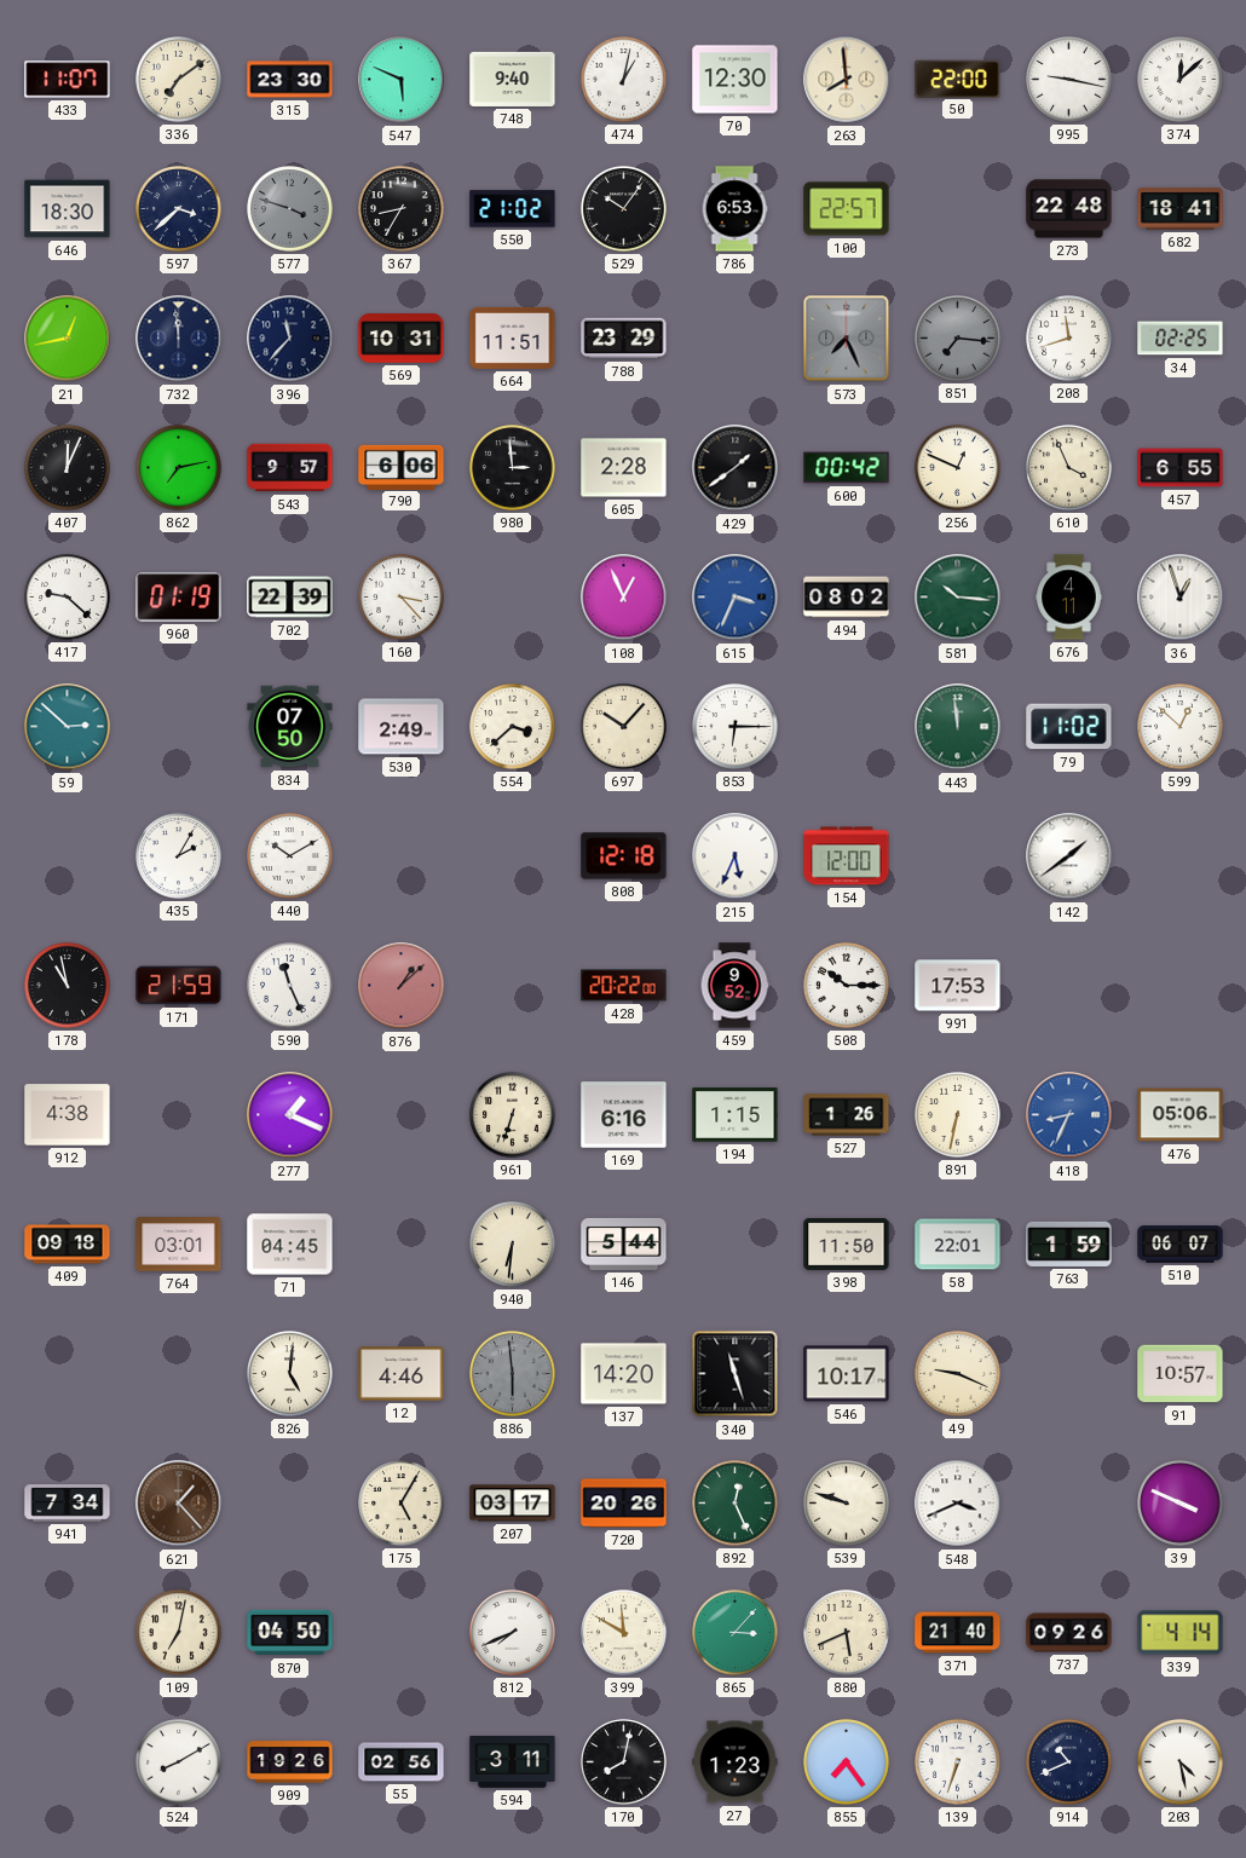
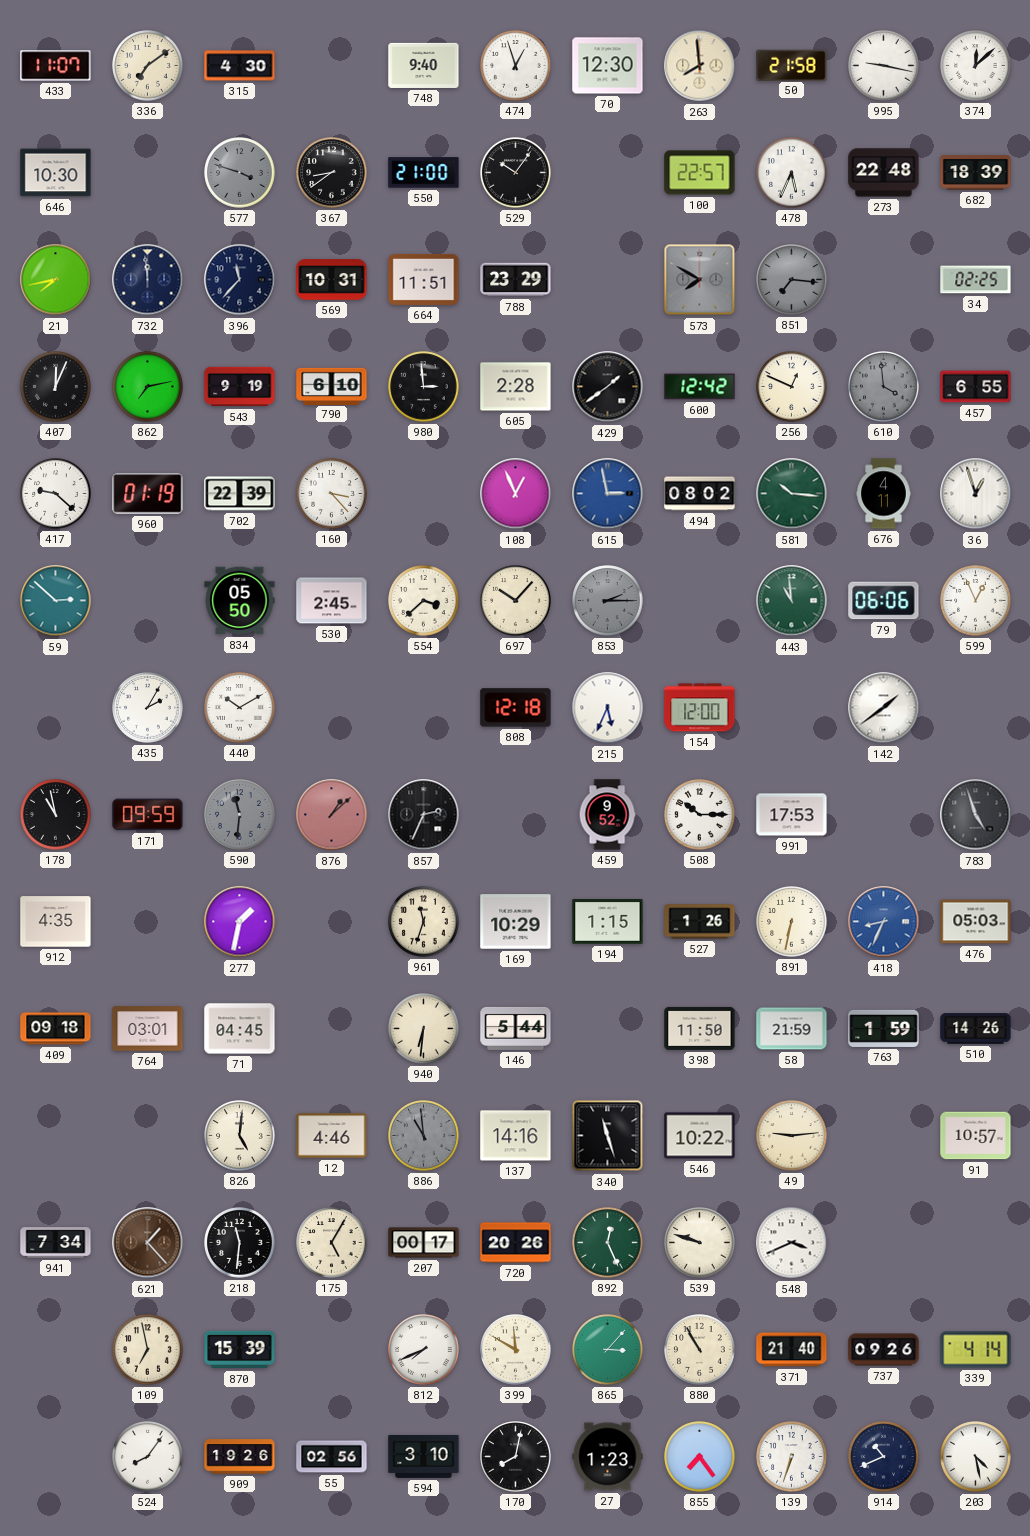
315: 23:30 -> 4:30 (240, 66)
547: 5:49 -> none (402, 80)
474: 1:02 -> 12:57 (516, 66)
50: 22:00 -> 21:58 (792, 65)
646: 18:30 -> 10:30 (56, 173)
597: 3:38 -> none (179, 209)
367: 8:35 -> 8:39 (332, 173)
550: 21:02 -> 21:00 (424, 173)
786: 6:53 -> none (734, 209)
478: none -> 5:34 (792, 173)
682: 18:41 -> 18:39 (976, 173)
21: 12:43 -> 7:43 (56, 280)
573: 7:26 -> 7:50 (700, 280)
208: 11:42 -> none (1069, 339)
543: 9:57 -> 9:19 (240, 387)
790: 6:06 -> 6:10 (332, 386)
600: 00:42 -> 12:42 (700, 387)
610: 3:56 -> 3:59 (884, 387)
610 dial: cream -> grey (884, 387)
615: 3:34 -> 2:58 (608, 494)
834: 07:50 -> 05:50 (240, 601)
530: 2:49 -> 2:45 (332, 601)
853: 6:15 -> 2:15 (608, 601)
853 dial: white -> grey (608, 601)
443: 11:59 -> 10:59 (792, 601)
79: 11:02 -> 06:06 (884, 601)
599: 12:52 -> 12:56 (976, 601)
171: 21:59 -> 09:59 (148, 815)
590: 11:26 -> 11:31 (240, 815)
590 dial: white -> grey (240, 815)
857: none -> 2:34 (424, 815)
428: 20:22 -> none (624, 986)
783: none -> 4:57 (976, 815)
912: 4:38 -> 4:35 (56, 922)
277: 1:19 -> 1:32 (240, 922)
961: 6:33 -> 11:33 (424, 922)
169: 6:16 -> 10:29 (516, 922)
476: 05:06 -> 05:03 (976, 922)
58: 22:01 -> 21:59 (792, 1029)
510: 06:07 -> 14:26 (976, 1029)
886: 5:59 -> 10:59 (424, 1136)
137: 14:20 -> 14:16 (516, 1136)
546: 10:17 -> 10:22 (700, 1136)
49: 9:19 -> 9:14 (792, 1136)
218: none -> 11:31 (240, 1243)
207: 03:17 -> 00:17 (424, 1243)
39: 3:49 -> none (1181, 1504)
109: 7:02 -> 6:58 (148, 1350)
870: 04:50 -> 15:39 (240, 1350)
880: 5:41 -> 10:55 (700, 1350)
524: 8:10 -> 8:06 (148, 1457)
594: 3:11 -> 3:10 (424, 1456)
